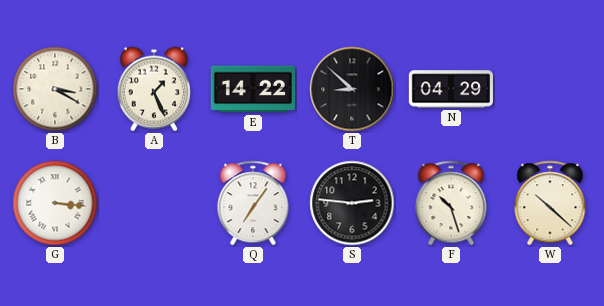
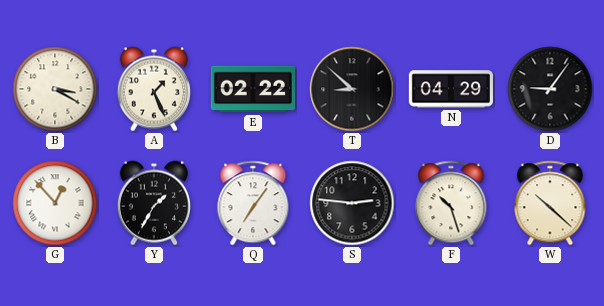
E: 14:22 -> 02:22 (253, 89)
D: none -> 9:06 (550, 89)
G: 3:16 -> 12:53 (55, 203)
Y: none -> 1:35 (154, 203)
